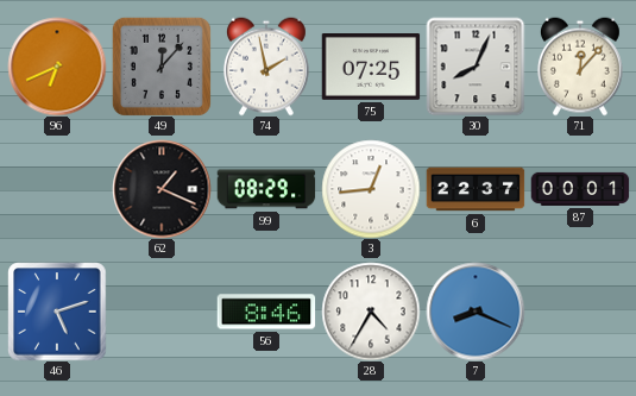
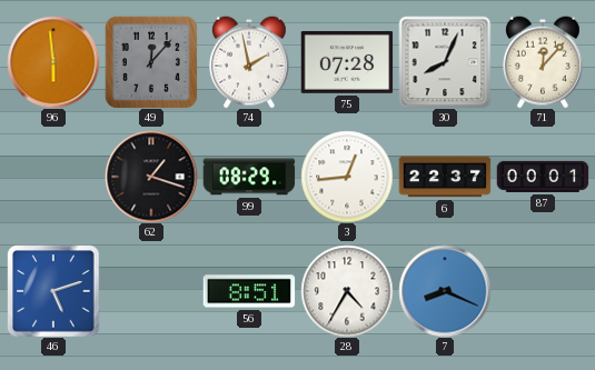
96: 6:41 -> 5:59 (53, 62)
75: 07:25 -> 07:28 (347, 63)
62: 1:19 -> 1:18 (151, 177)
56: 8:46 -> 8:51 (249, 291)
